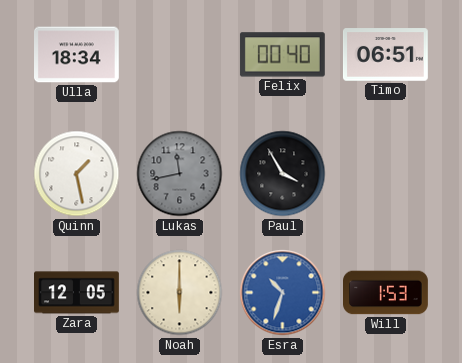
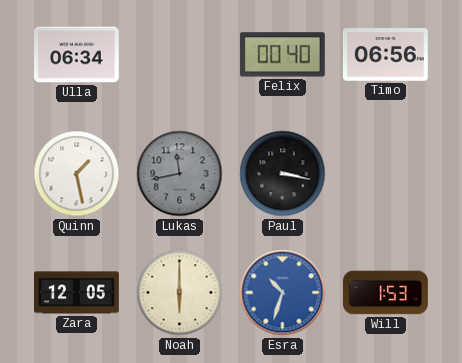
Ulla: 18:34 -> 06:34 (77, 55)
Timo: 06:51 -> 06:56 (385, 55)
Paul: 3:55 -> 3:17 (283, 174)
